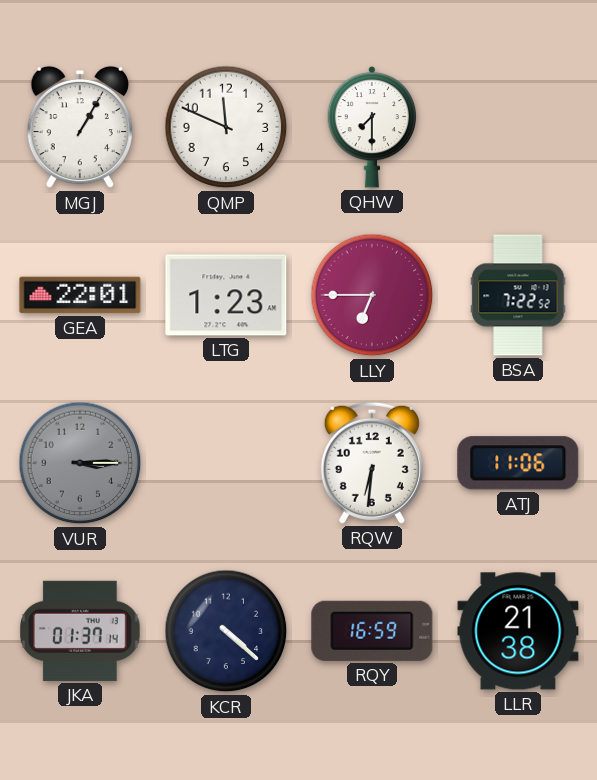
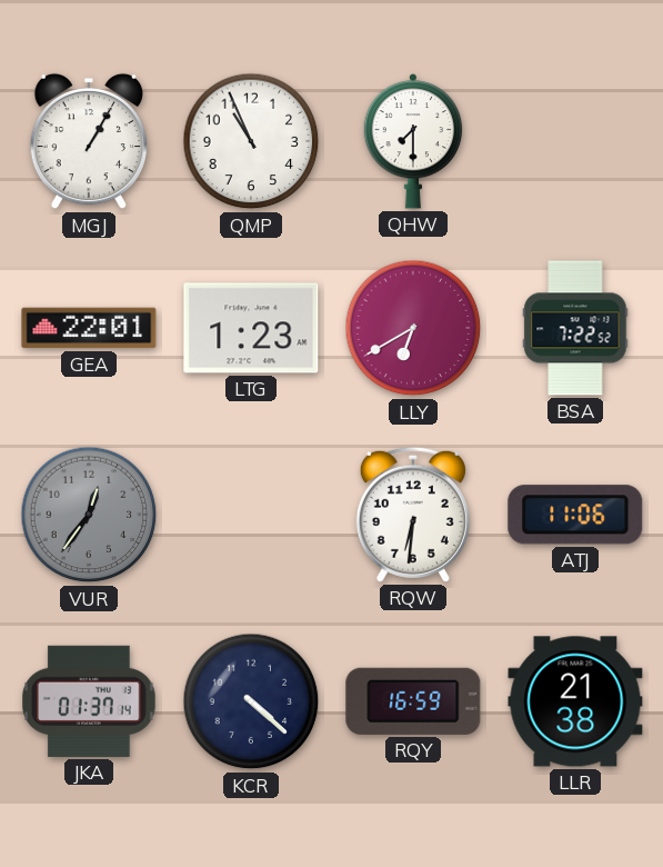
QMP: 11:49 -> 10:56 (251, 141)
LLY: 6:45 -> 6:40 (413, 328)
VUR: 3:15 -> 12:36 (89, 515)
